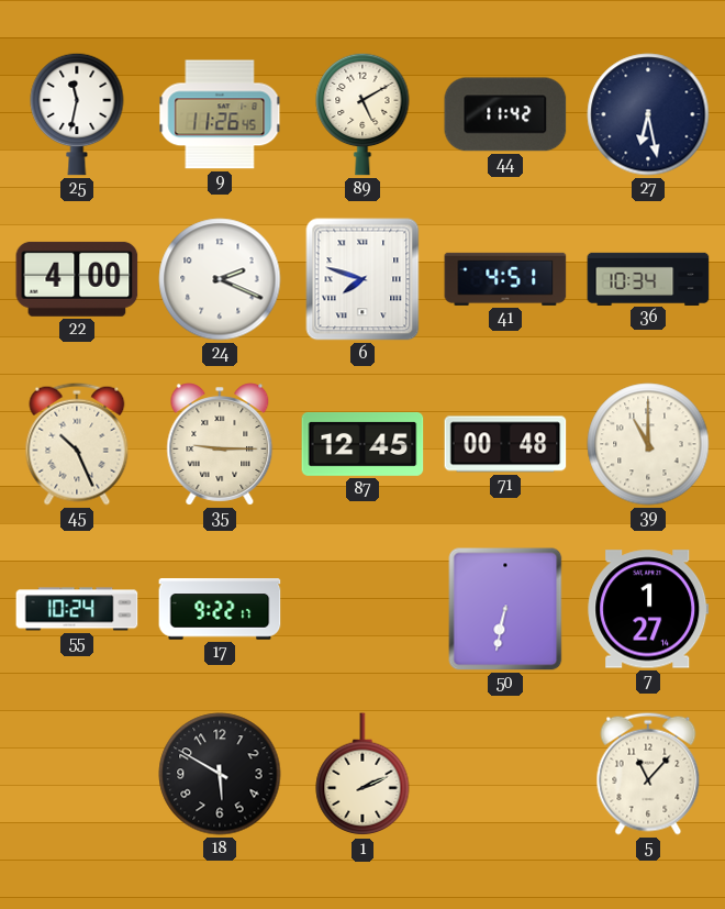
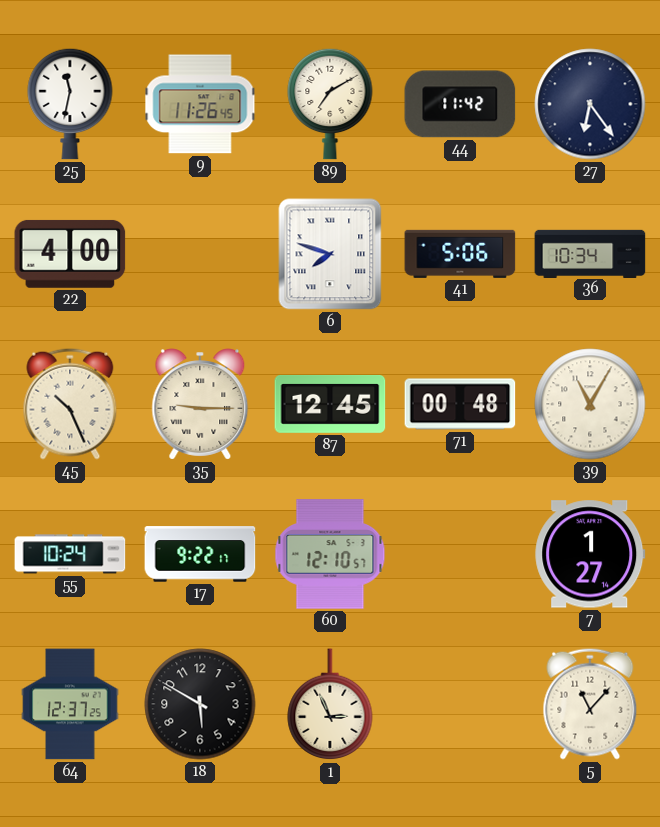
89: 5:10 -> 7:10 (330, 104)
27: 6:28 -> 6:24 (590, 104)
24: 2:19 -> none (220, 279)
41: 4:51 -> 5:06 (460, 254)
39: 11:00 -> 11:05 (590, 404)
60: none -> 12:10 (330, 554)
50: 6:32 -> none (505, 609)
64: none -> 12:37 (70, 704)
1: 2:11 -> 2:56 (330, 705)
